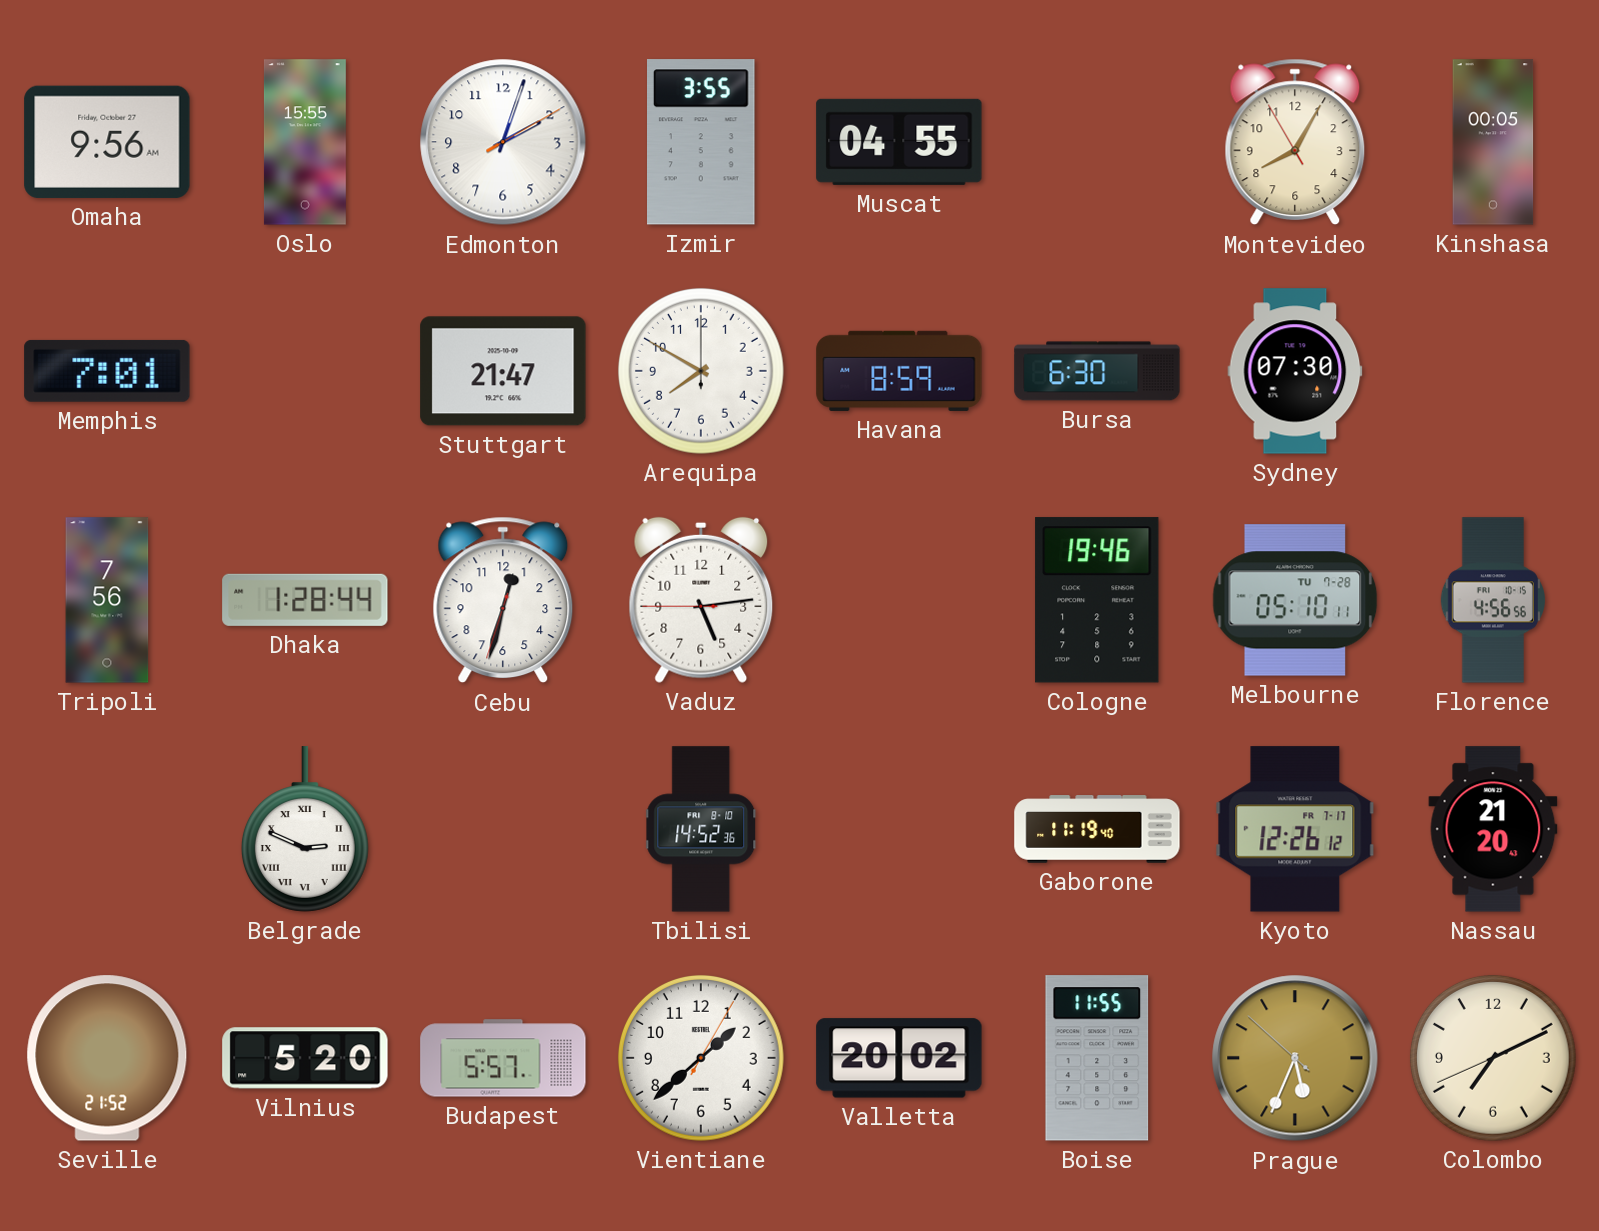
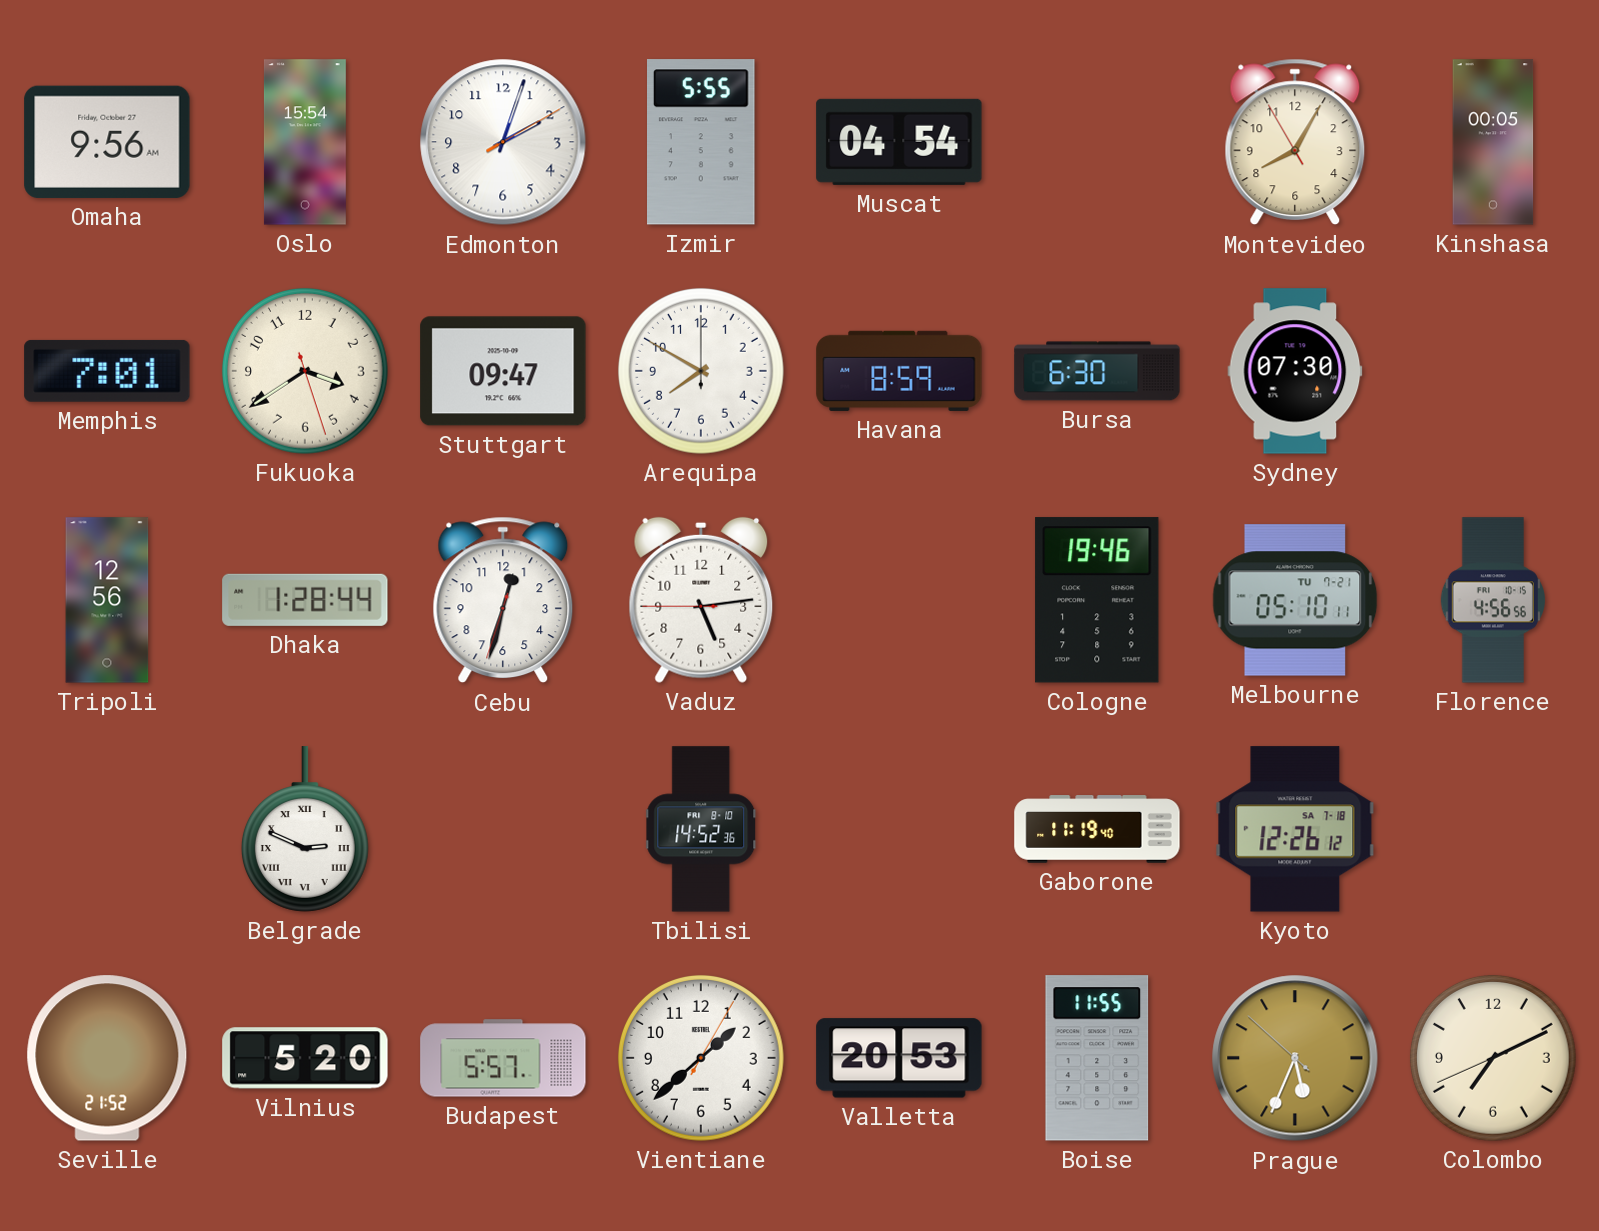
Oslo: 15:55 -> 15:54 (305, 142)
Izmir: 3:55 -> 5:55 (702, 142)
Muscat: 04:55 -> 04:54 (899, 142)
Fukuoka: none -> 3:39 (305, 371)
Stuttgart: 21:47 -> 09:47 (503, 371)
Tripoli: 7:56 -> 12:56 (107, 600)
Melbourne date: TU 7-28 -> TU 7-21 (1295, 600)
Kyoto date: FR 7-17 -> SA 7-18 (1295, 829)
Nassau: 21:20 -> none (1493, 829)
Valletta: 20:02 -> 20:53 (899, 1058)
